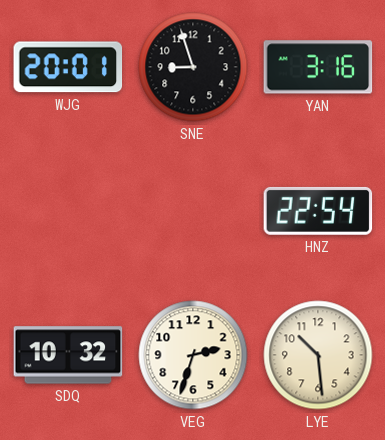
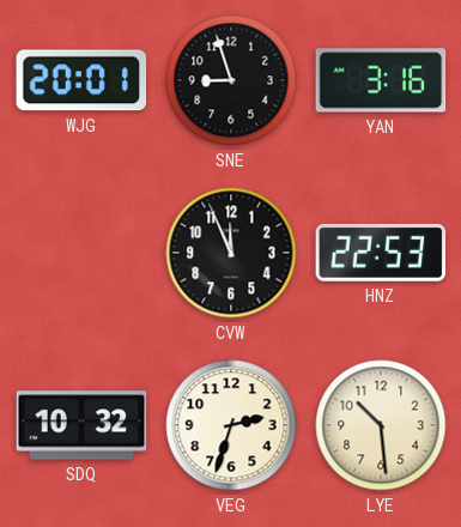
CVW: none -> 11:56 (231, 253)
HNZ: 22:54 -> 22:53 (381, 253)
